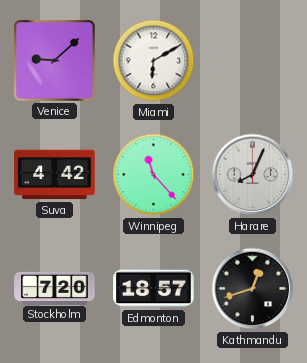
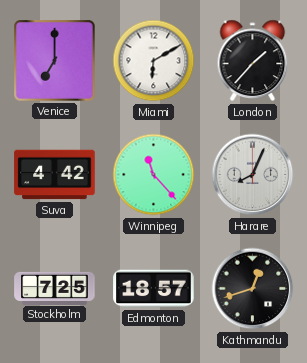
Venice: 9:08 -> 7:00 (55, 61)
London: none -> 1:37 (253, 61)
Stockholm: 7:20 -> 7:25 (55, 288)
